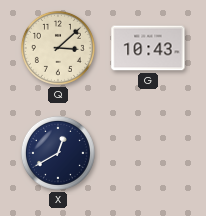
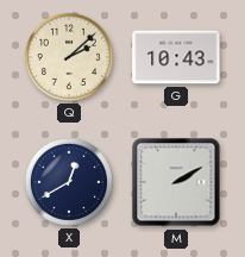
Q: 3:08 -> 2:08 (69, 57)
M: none -> 2:10 (176, 182)
